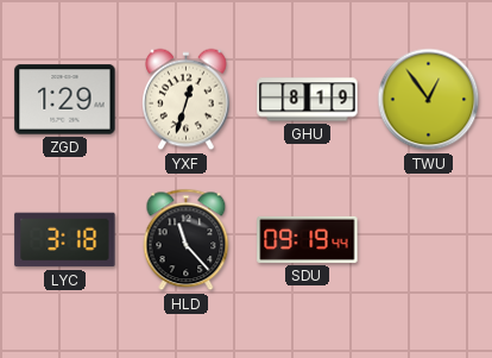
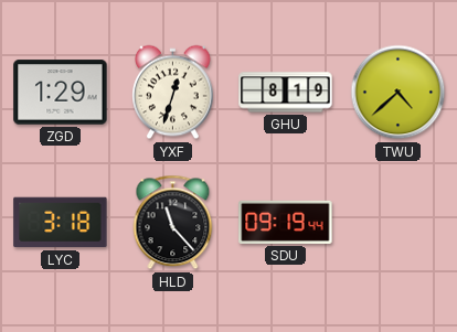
TWU: 12:54 -> 4:38 (398, 93)
